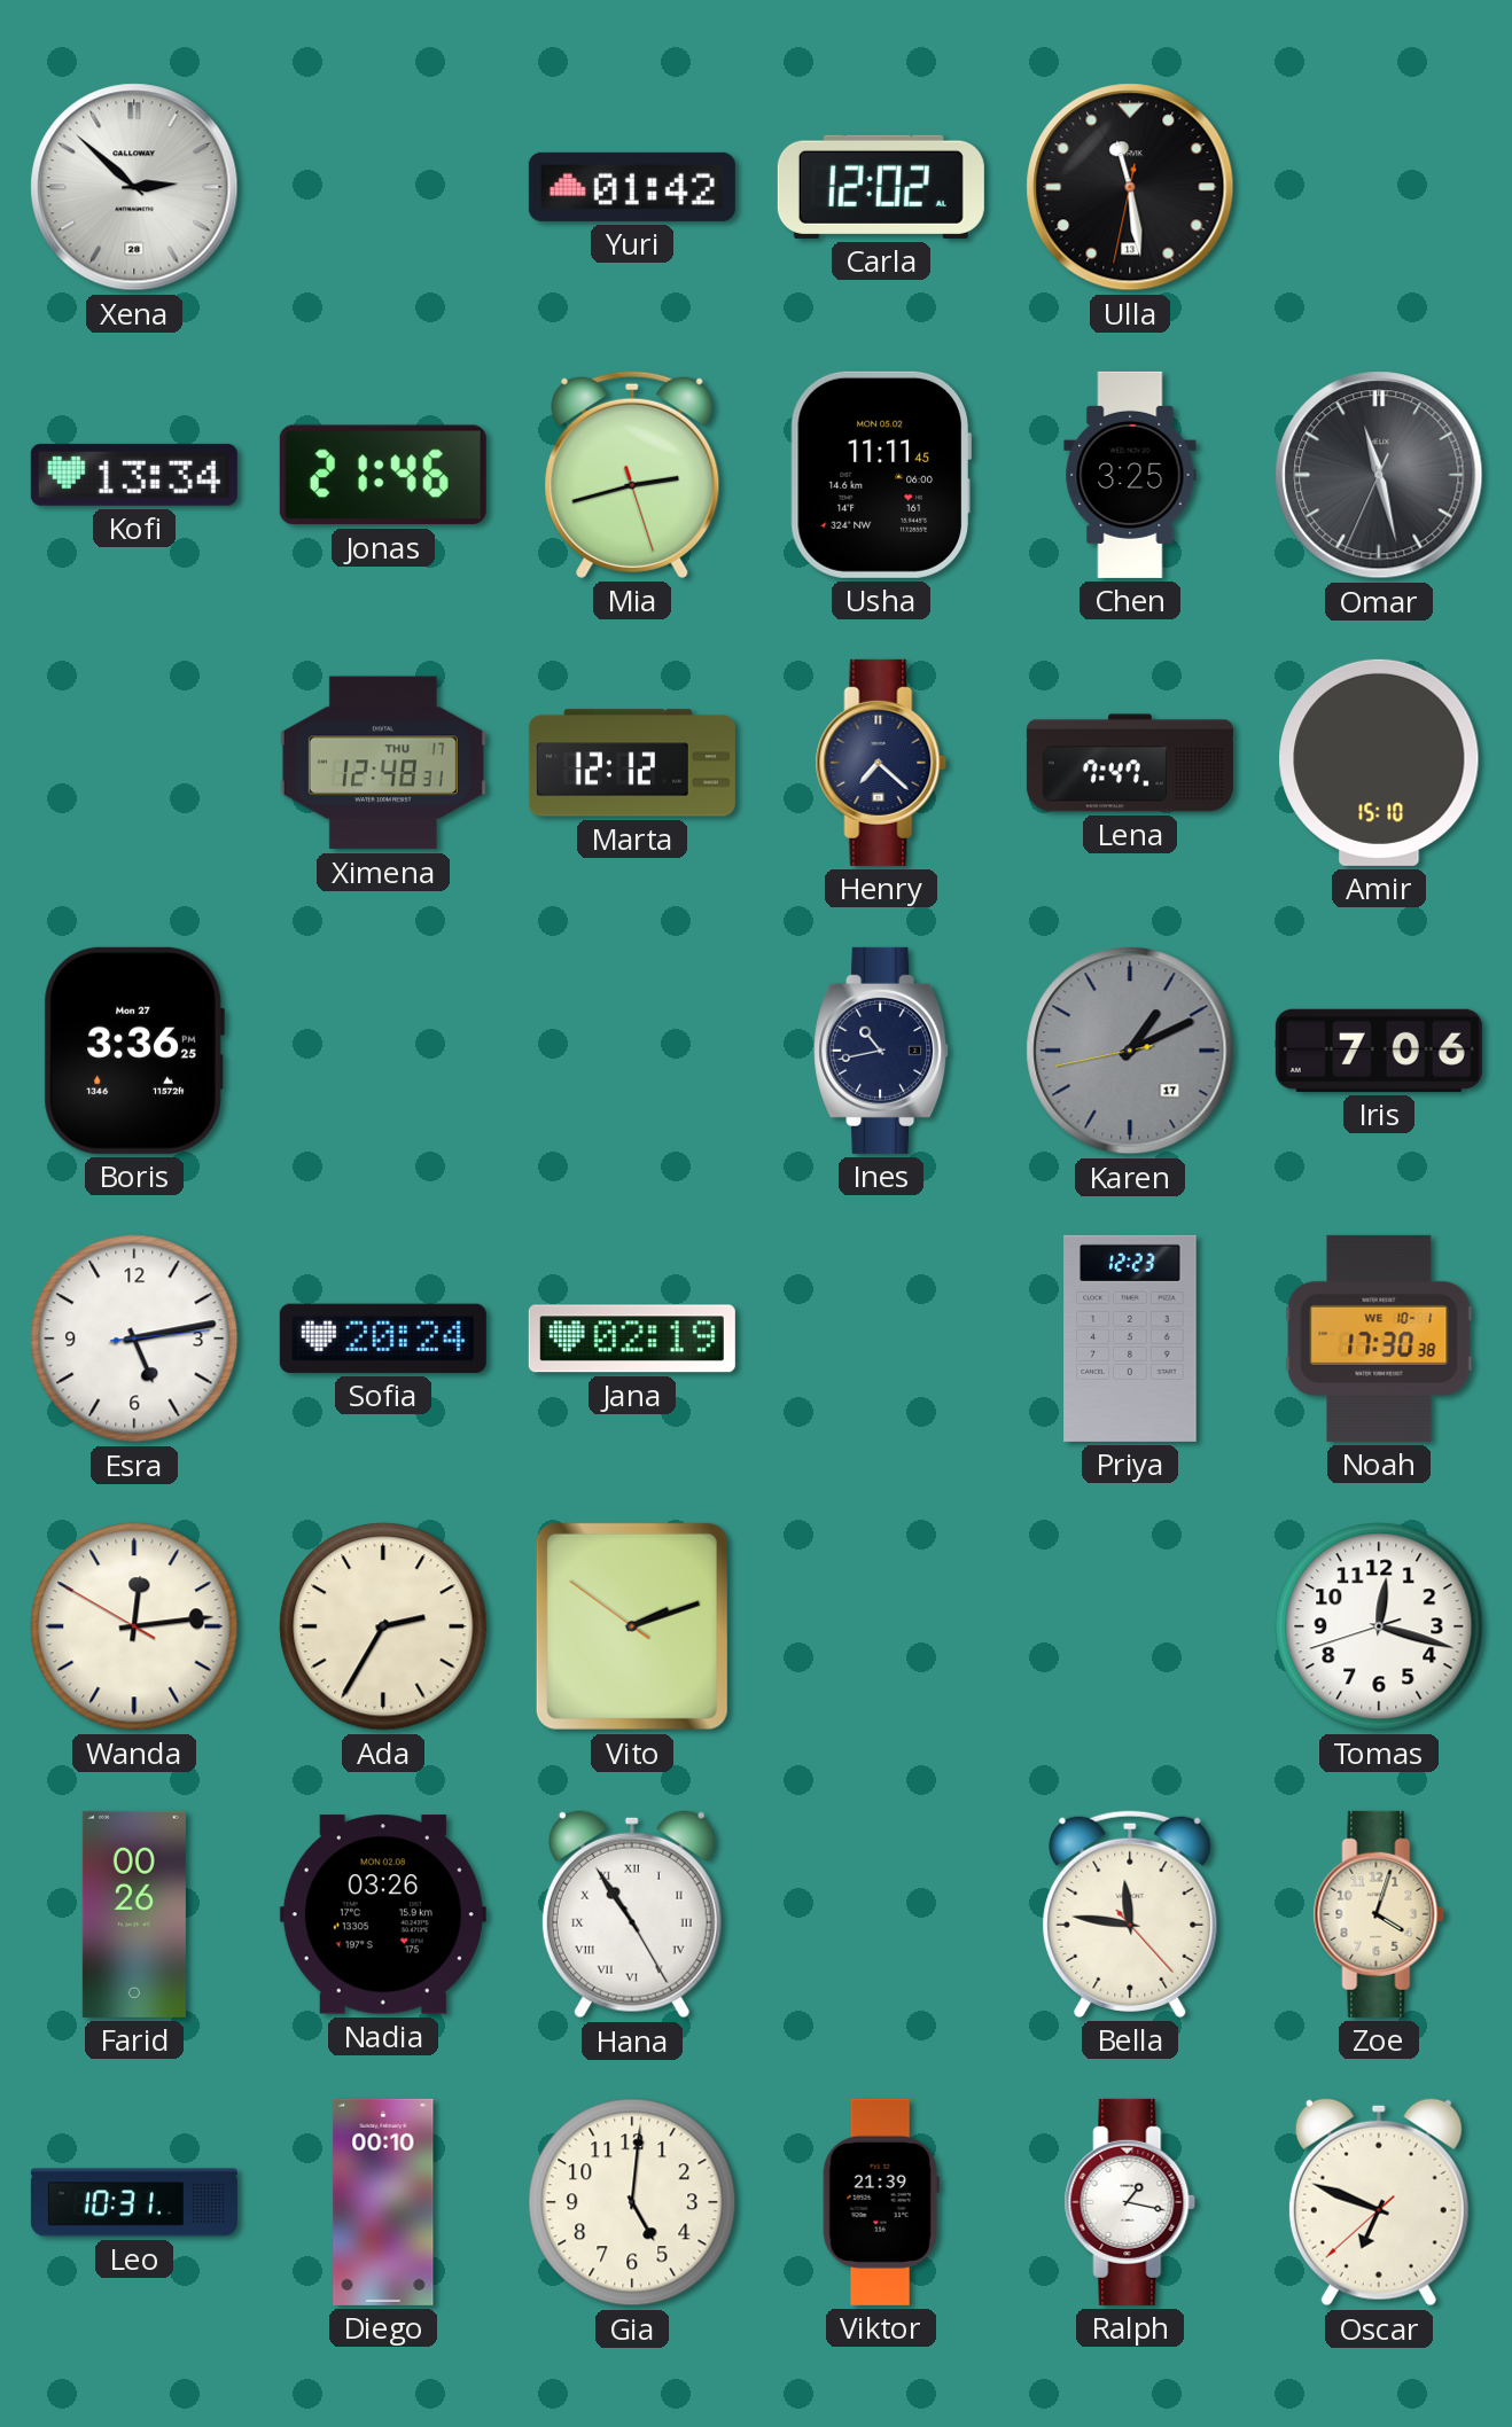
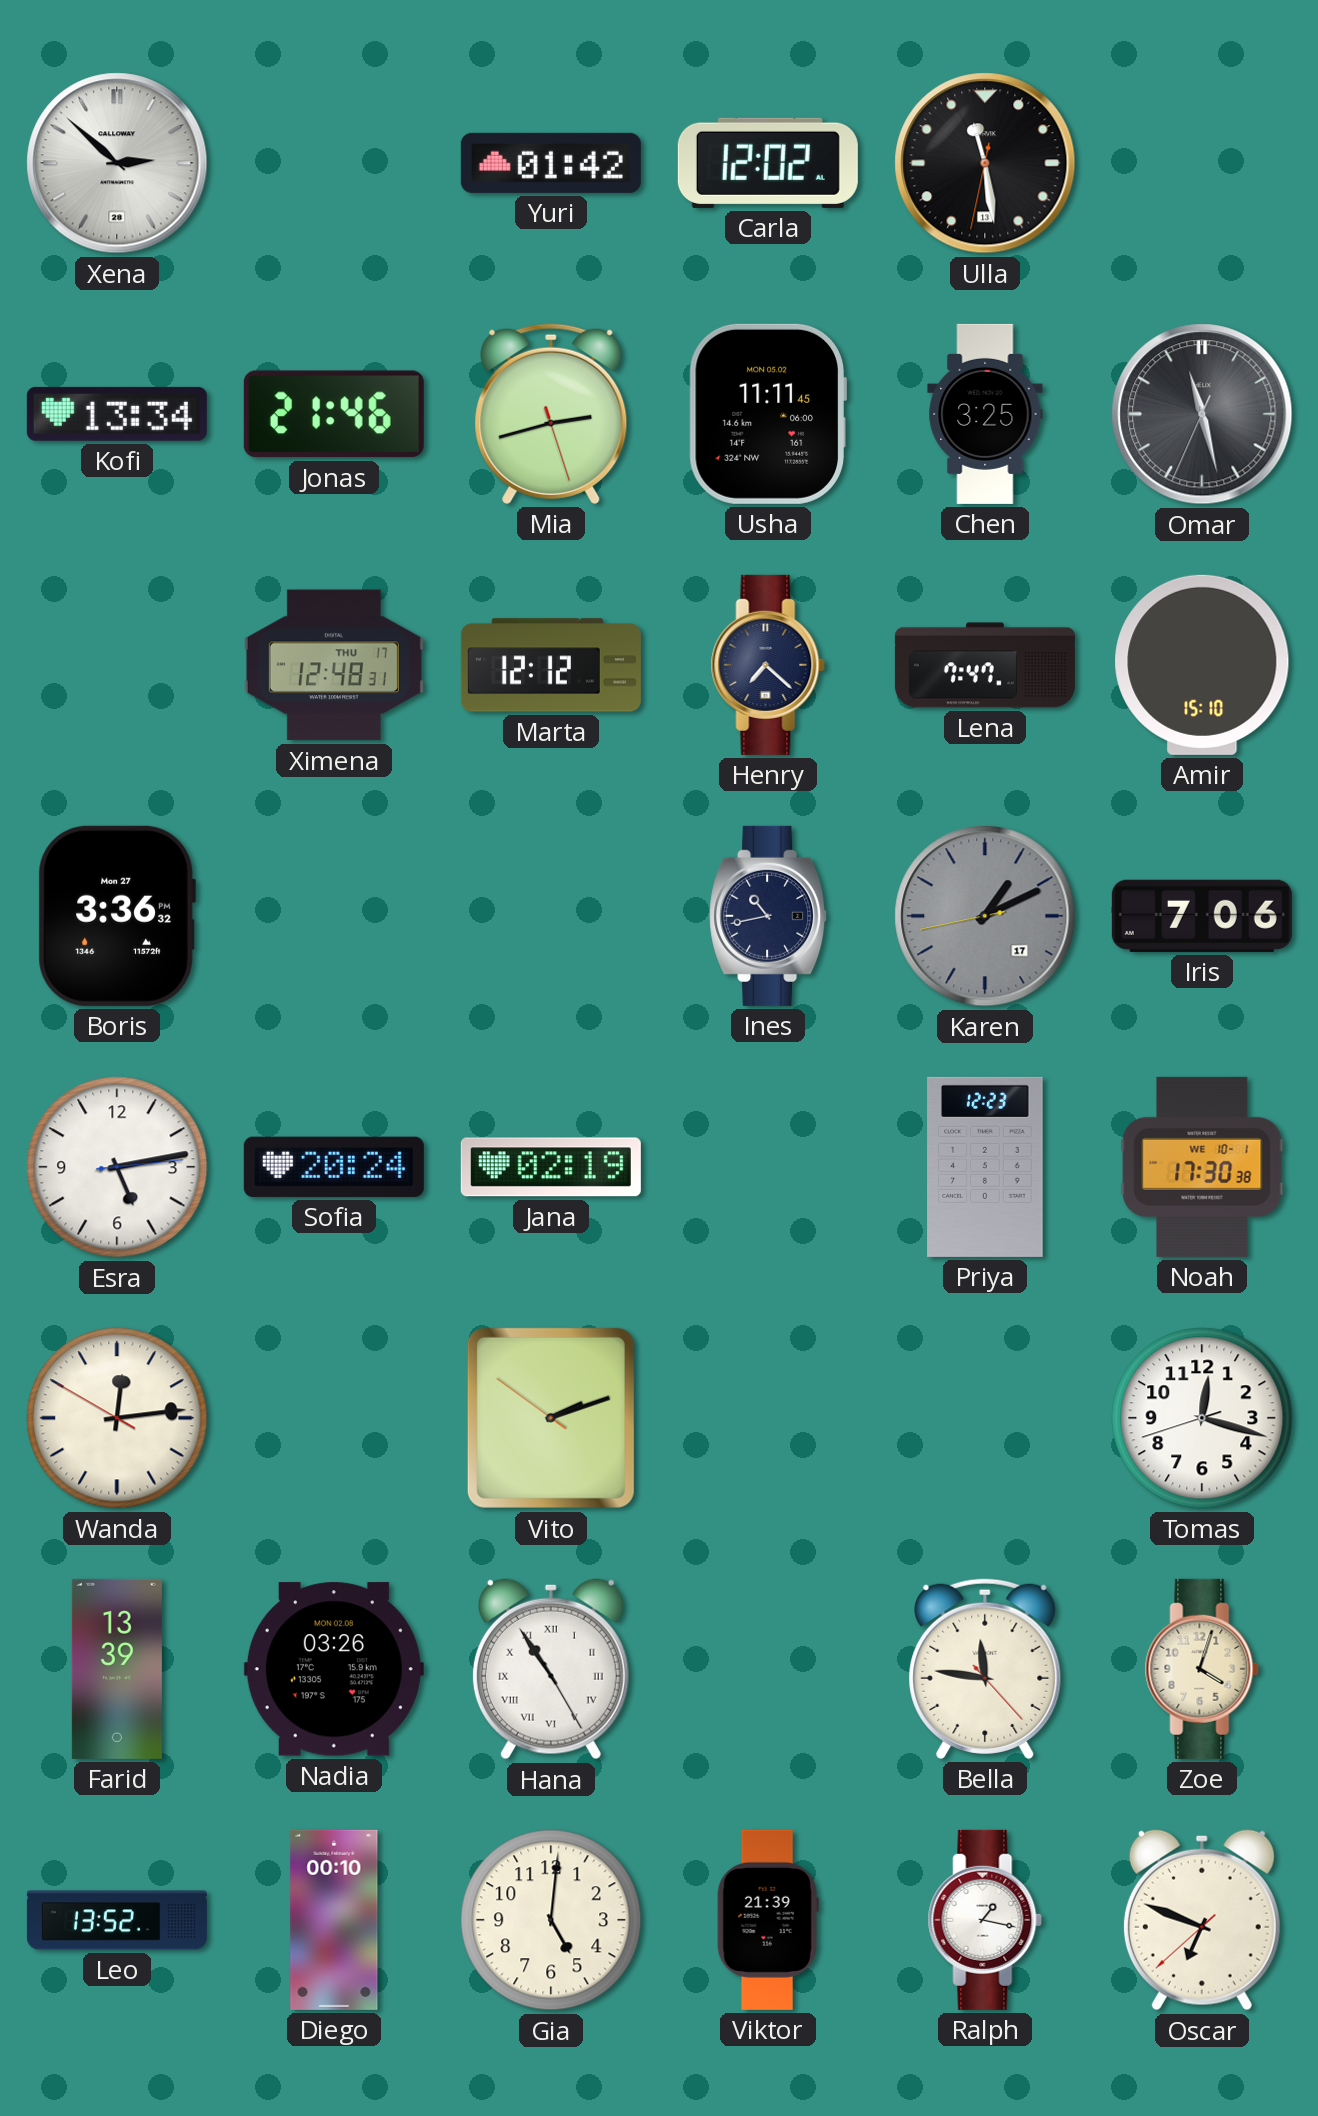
Boris: 3:36:25 PM -> 3:36:32 PM (117, 916)
Ada: 2:35 -> none (383, 1626)
Farid: 00:26 -> 13:39 (117, 1669)
Leo: 10:31 -> 13:52 (117, 1920)
